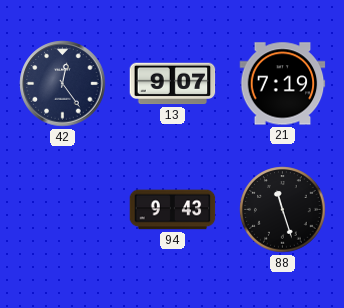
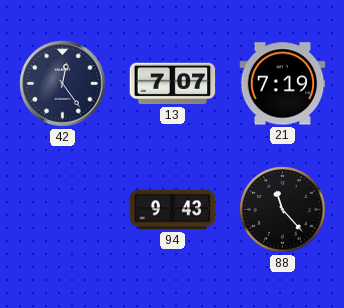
13: 9:07 -> 7:07 (173, 84)
88: 11:27 -> 11:23 (283, 210)
